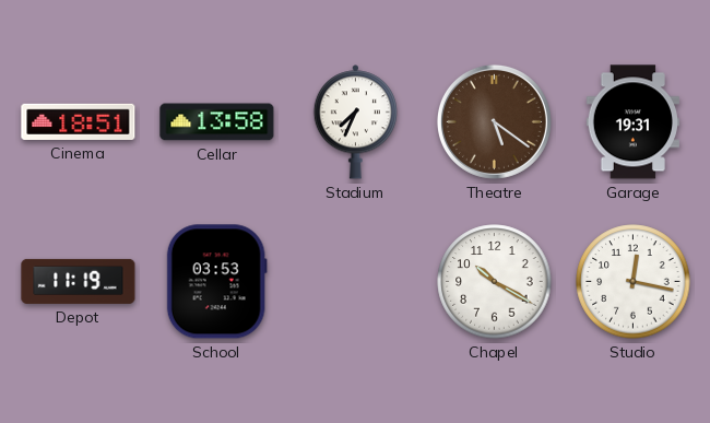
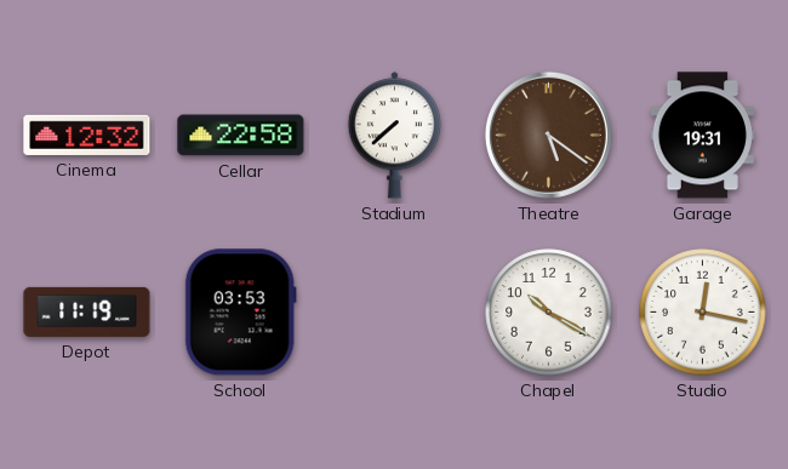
Cinema: 18:51 -> 12:32 (87, 135)
Cellar: 13:58 -> 22:58 (241, 136)
Stadium: 7:34 -> 7:38 (394, 136)
